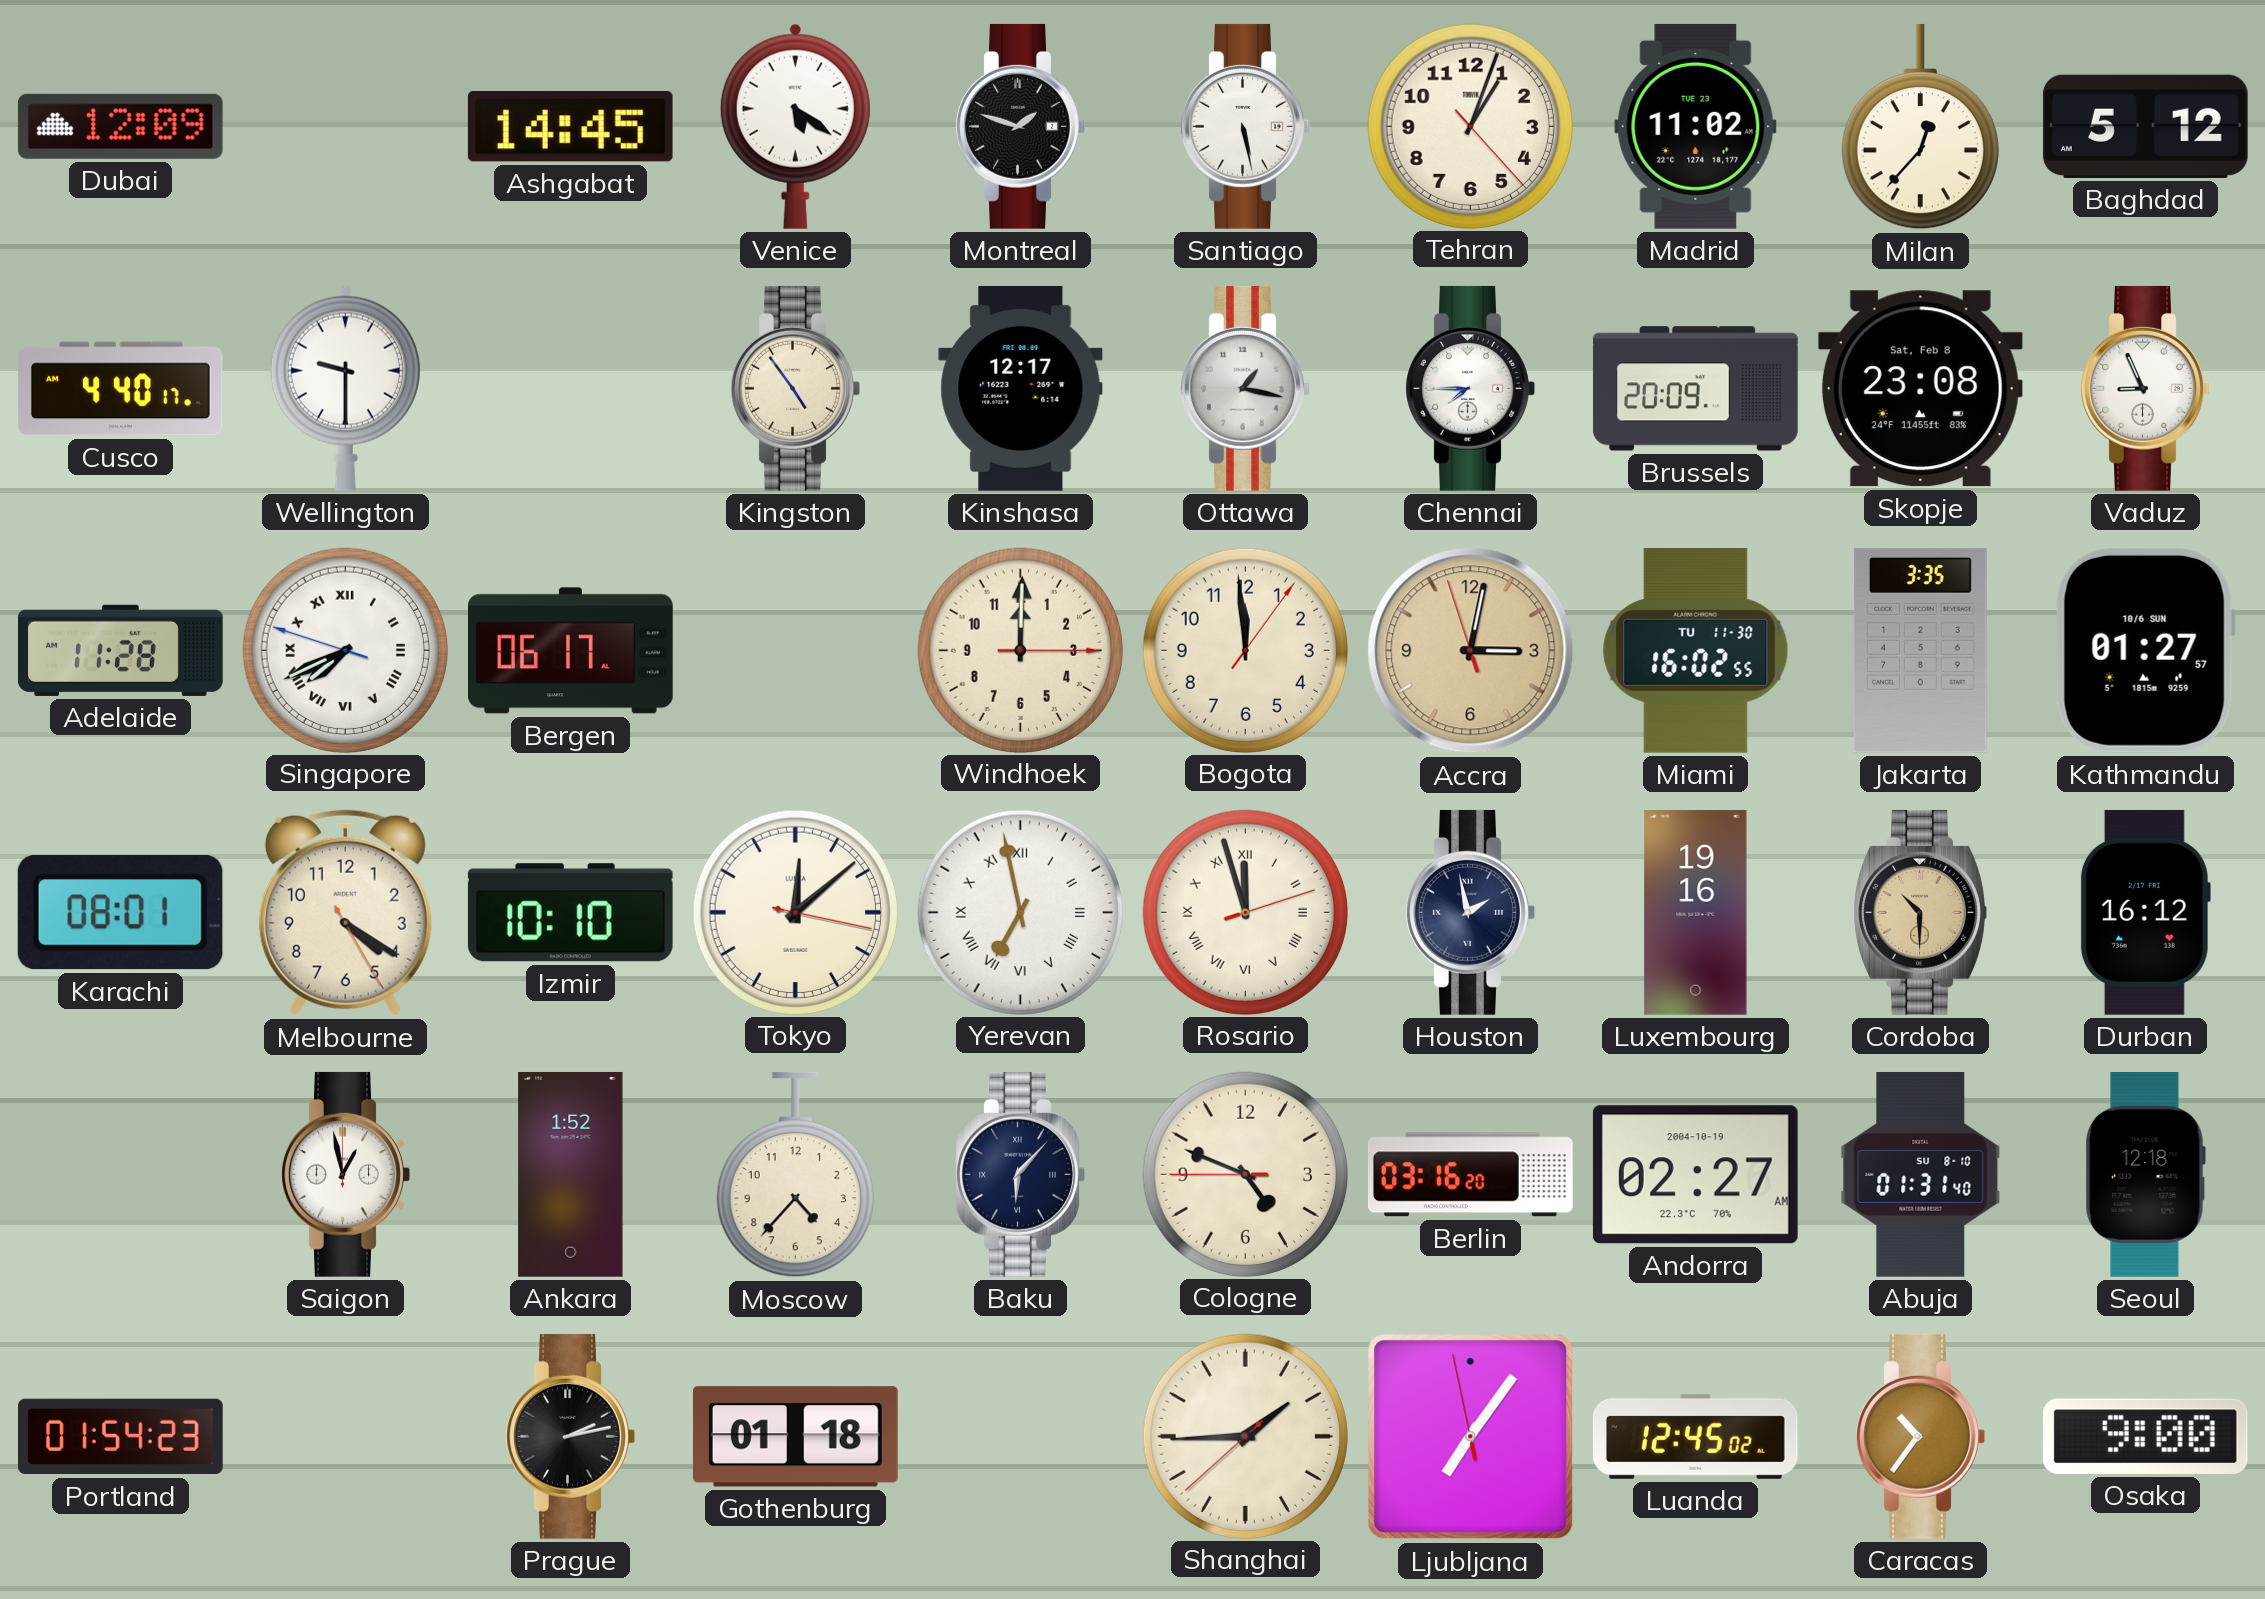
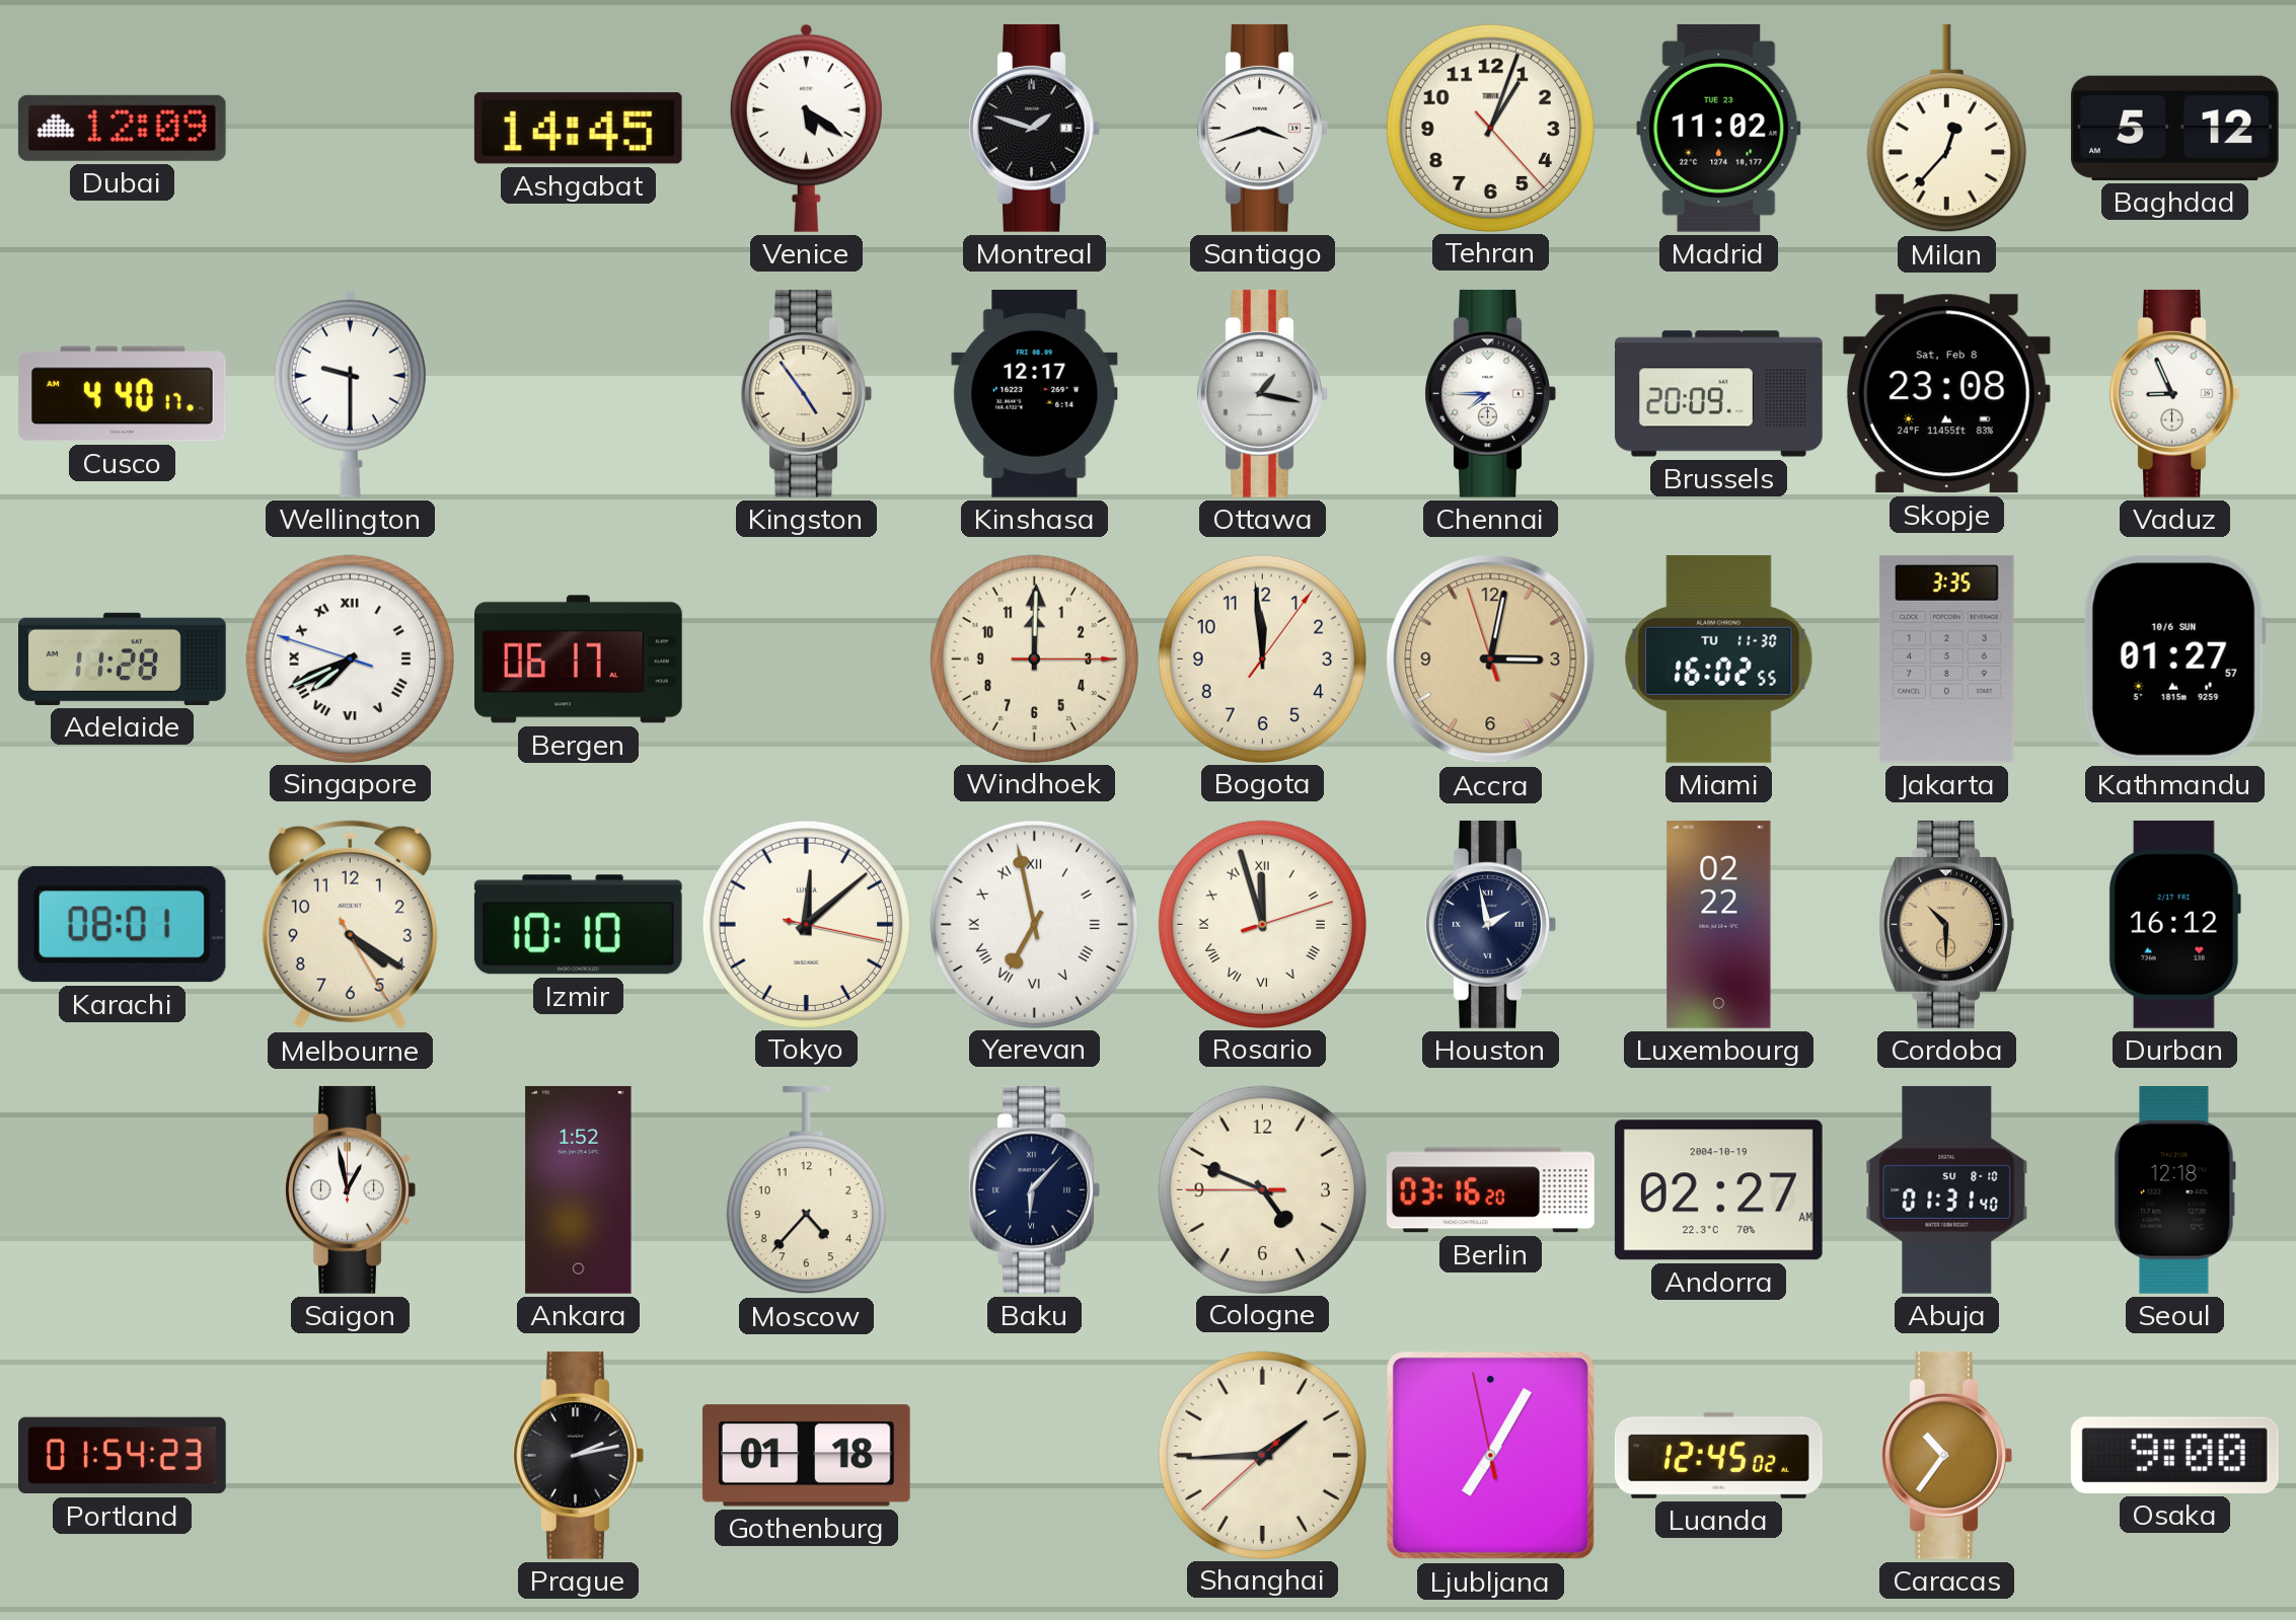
Santiago: 5:28 -> 3:42 (1262, 128)
Luxembourg: 19:16 -> 02:22 (1719, 924)
Ljubljana: 7:05 -> 7:04 (1491, 1456)
